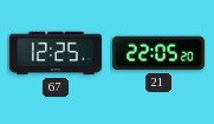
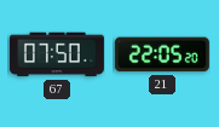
67: 12:25 -> 07:50 (57, 54)
